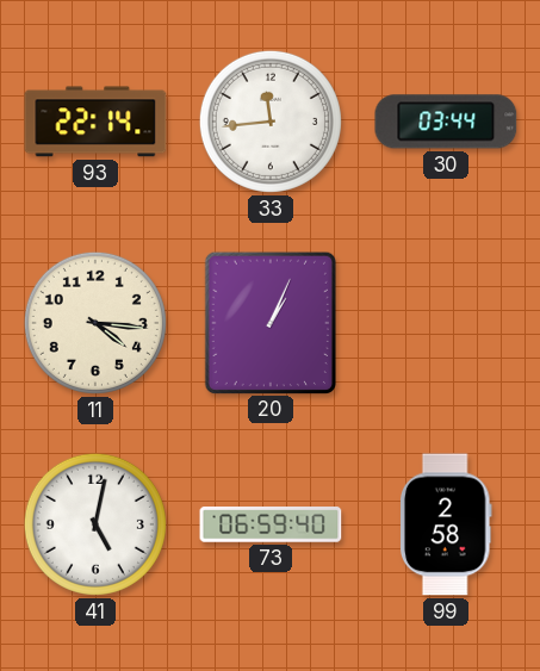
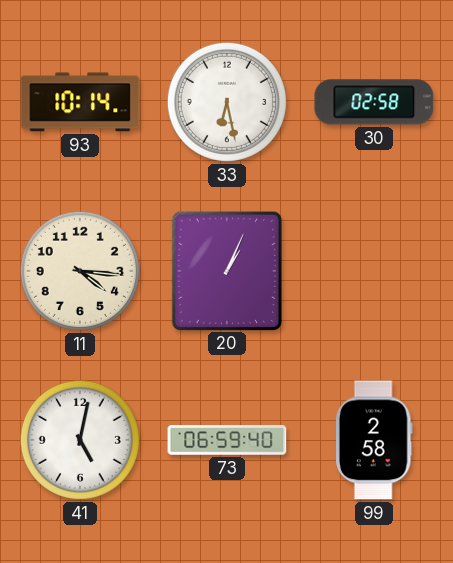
93: 22:14 -> 10:14 (80, 102)
33: 11:44 -> 6:28 (227, 102)
30: 03:44 -> 02:58 (374, 102)
